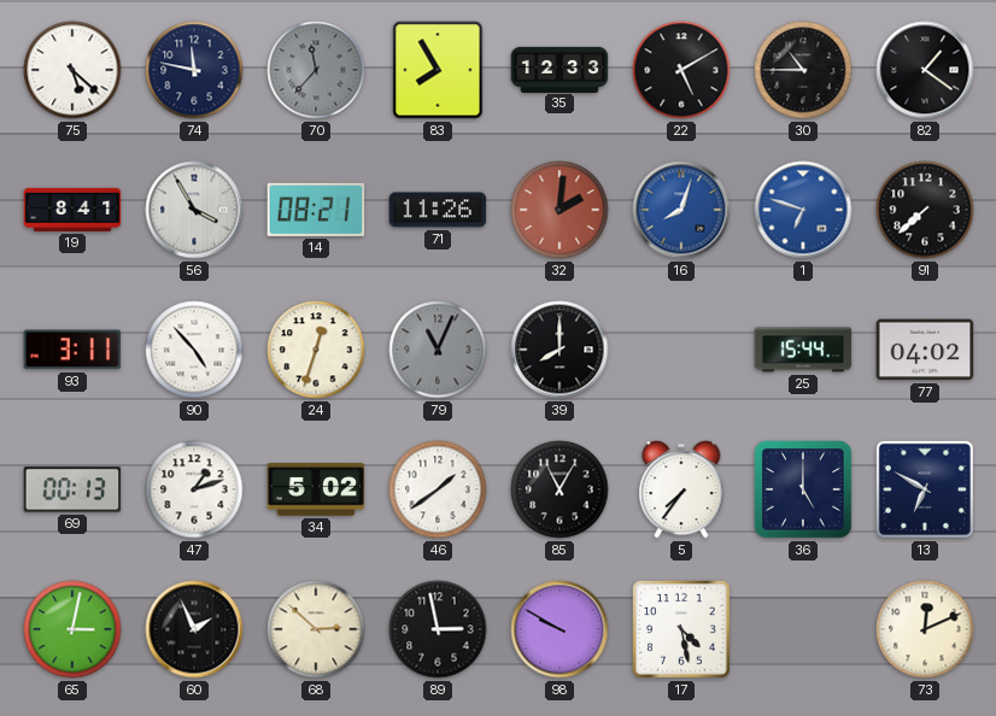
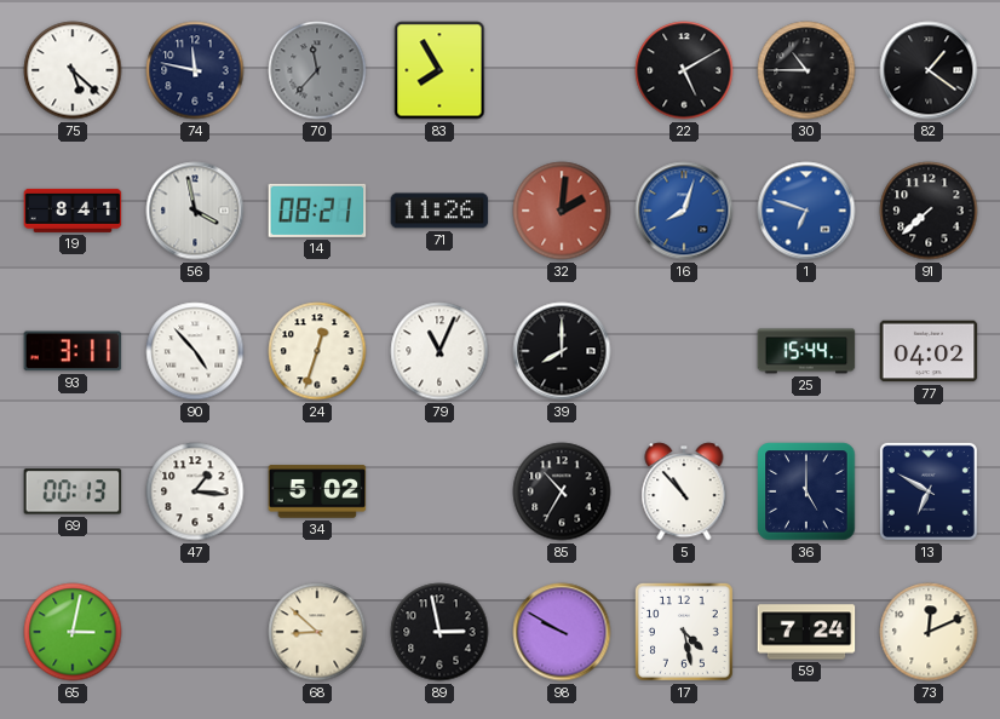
35: 12:33 -> none (559, 69)
56: 3:55 -> 3:58 (195, 211)
79 dial: grey -> white (439, 351)
47: 1:12 -> 1:16 (195, 491)
46: 1:39 -> none (438, 489)
85: 11:05 -> 10:35 (562, 491)
5: 7:36 -> 10:53 (684, 491)
60: 1:56 -> none (194, 629)
68: 2:52 -> 8:52 (317, 632)
59: none -> 7:24 (806, 632)
